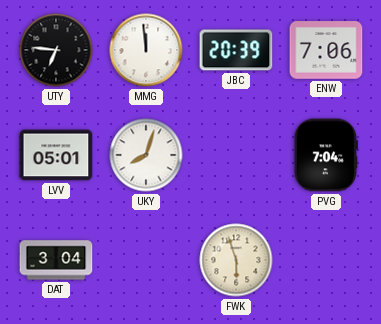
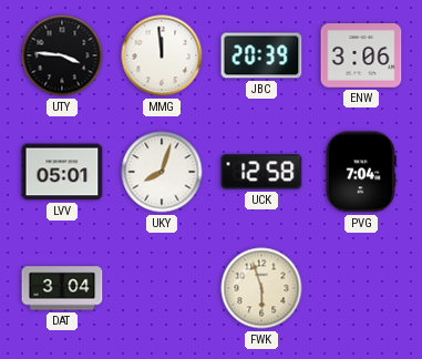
UTY: 6:46 -> 3:46 (62, 55)
ENW: 7:06 -> 3:06 (361, 55)
UCK: none -> 12:58 (261, 172)
